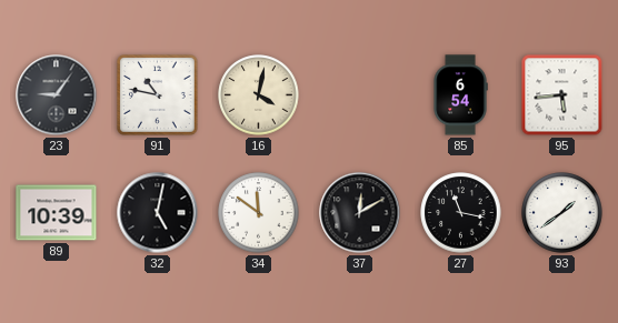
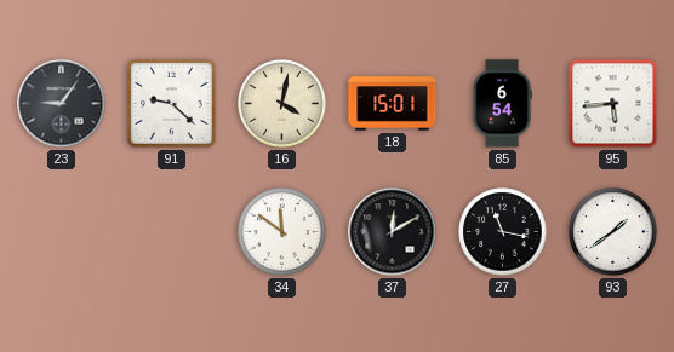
91: 10:47 -> 9:22 (172, 104)
18: none -> 15:01 (393, 104)
89: 10:39 -> none (57, 213)
32: 5:02 -> none (158, 213)
